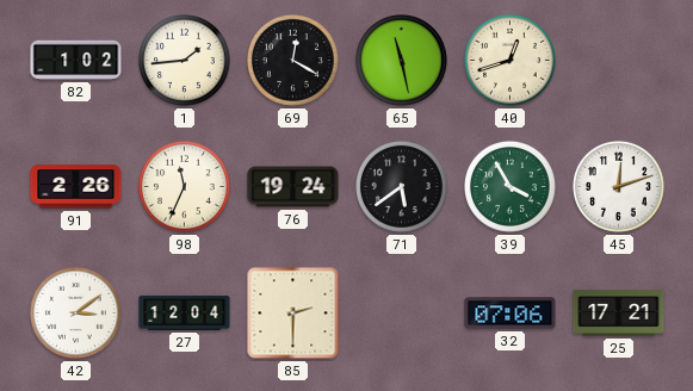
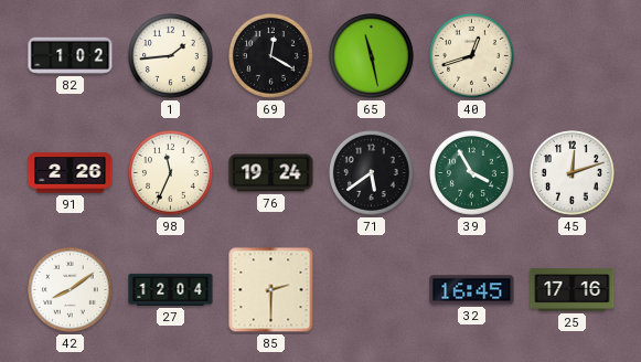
42: 3:09 -> 8:09 (71, 290)
32: 07:06 -> 16:45 (472, 290)
25: 17:21 -> 17:16 (573, 290)
